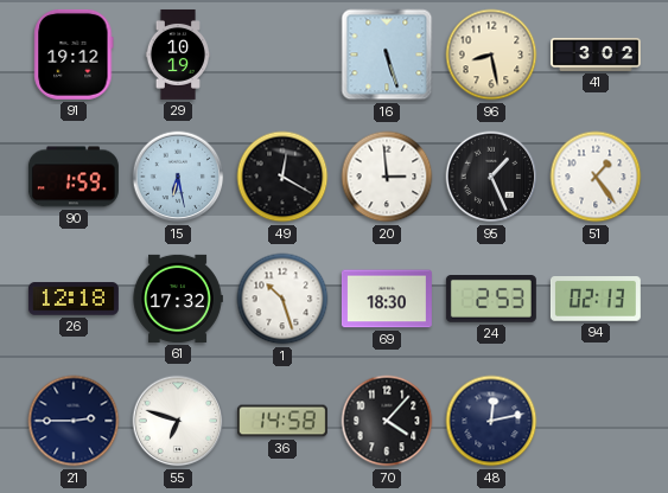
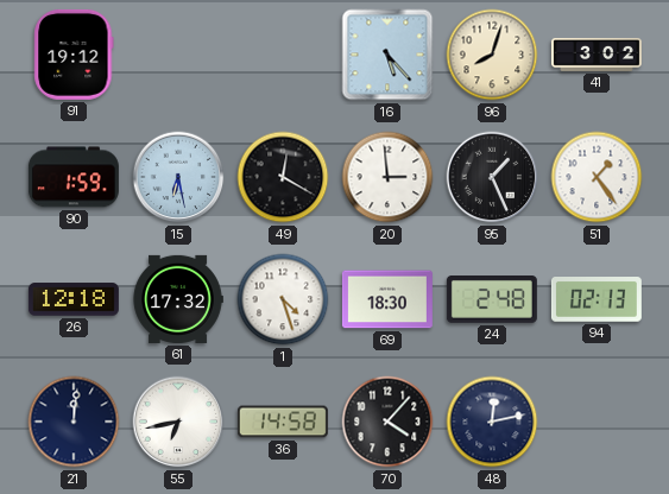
29: 10:19 -> none (177, 55)
16: 5:27 -> 5:23 (387, 55)
96: 8:28 -> 8:03 (492, 55)
1: 10:27 -> 4:27 (283, 299)
24: 2:53 -> 2:48 (492, 300)
21: 2:45 -> 12:01 (74, 422)
55: 6:48 -> 6:43 (178, 422)
